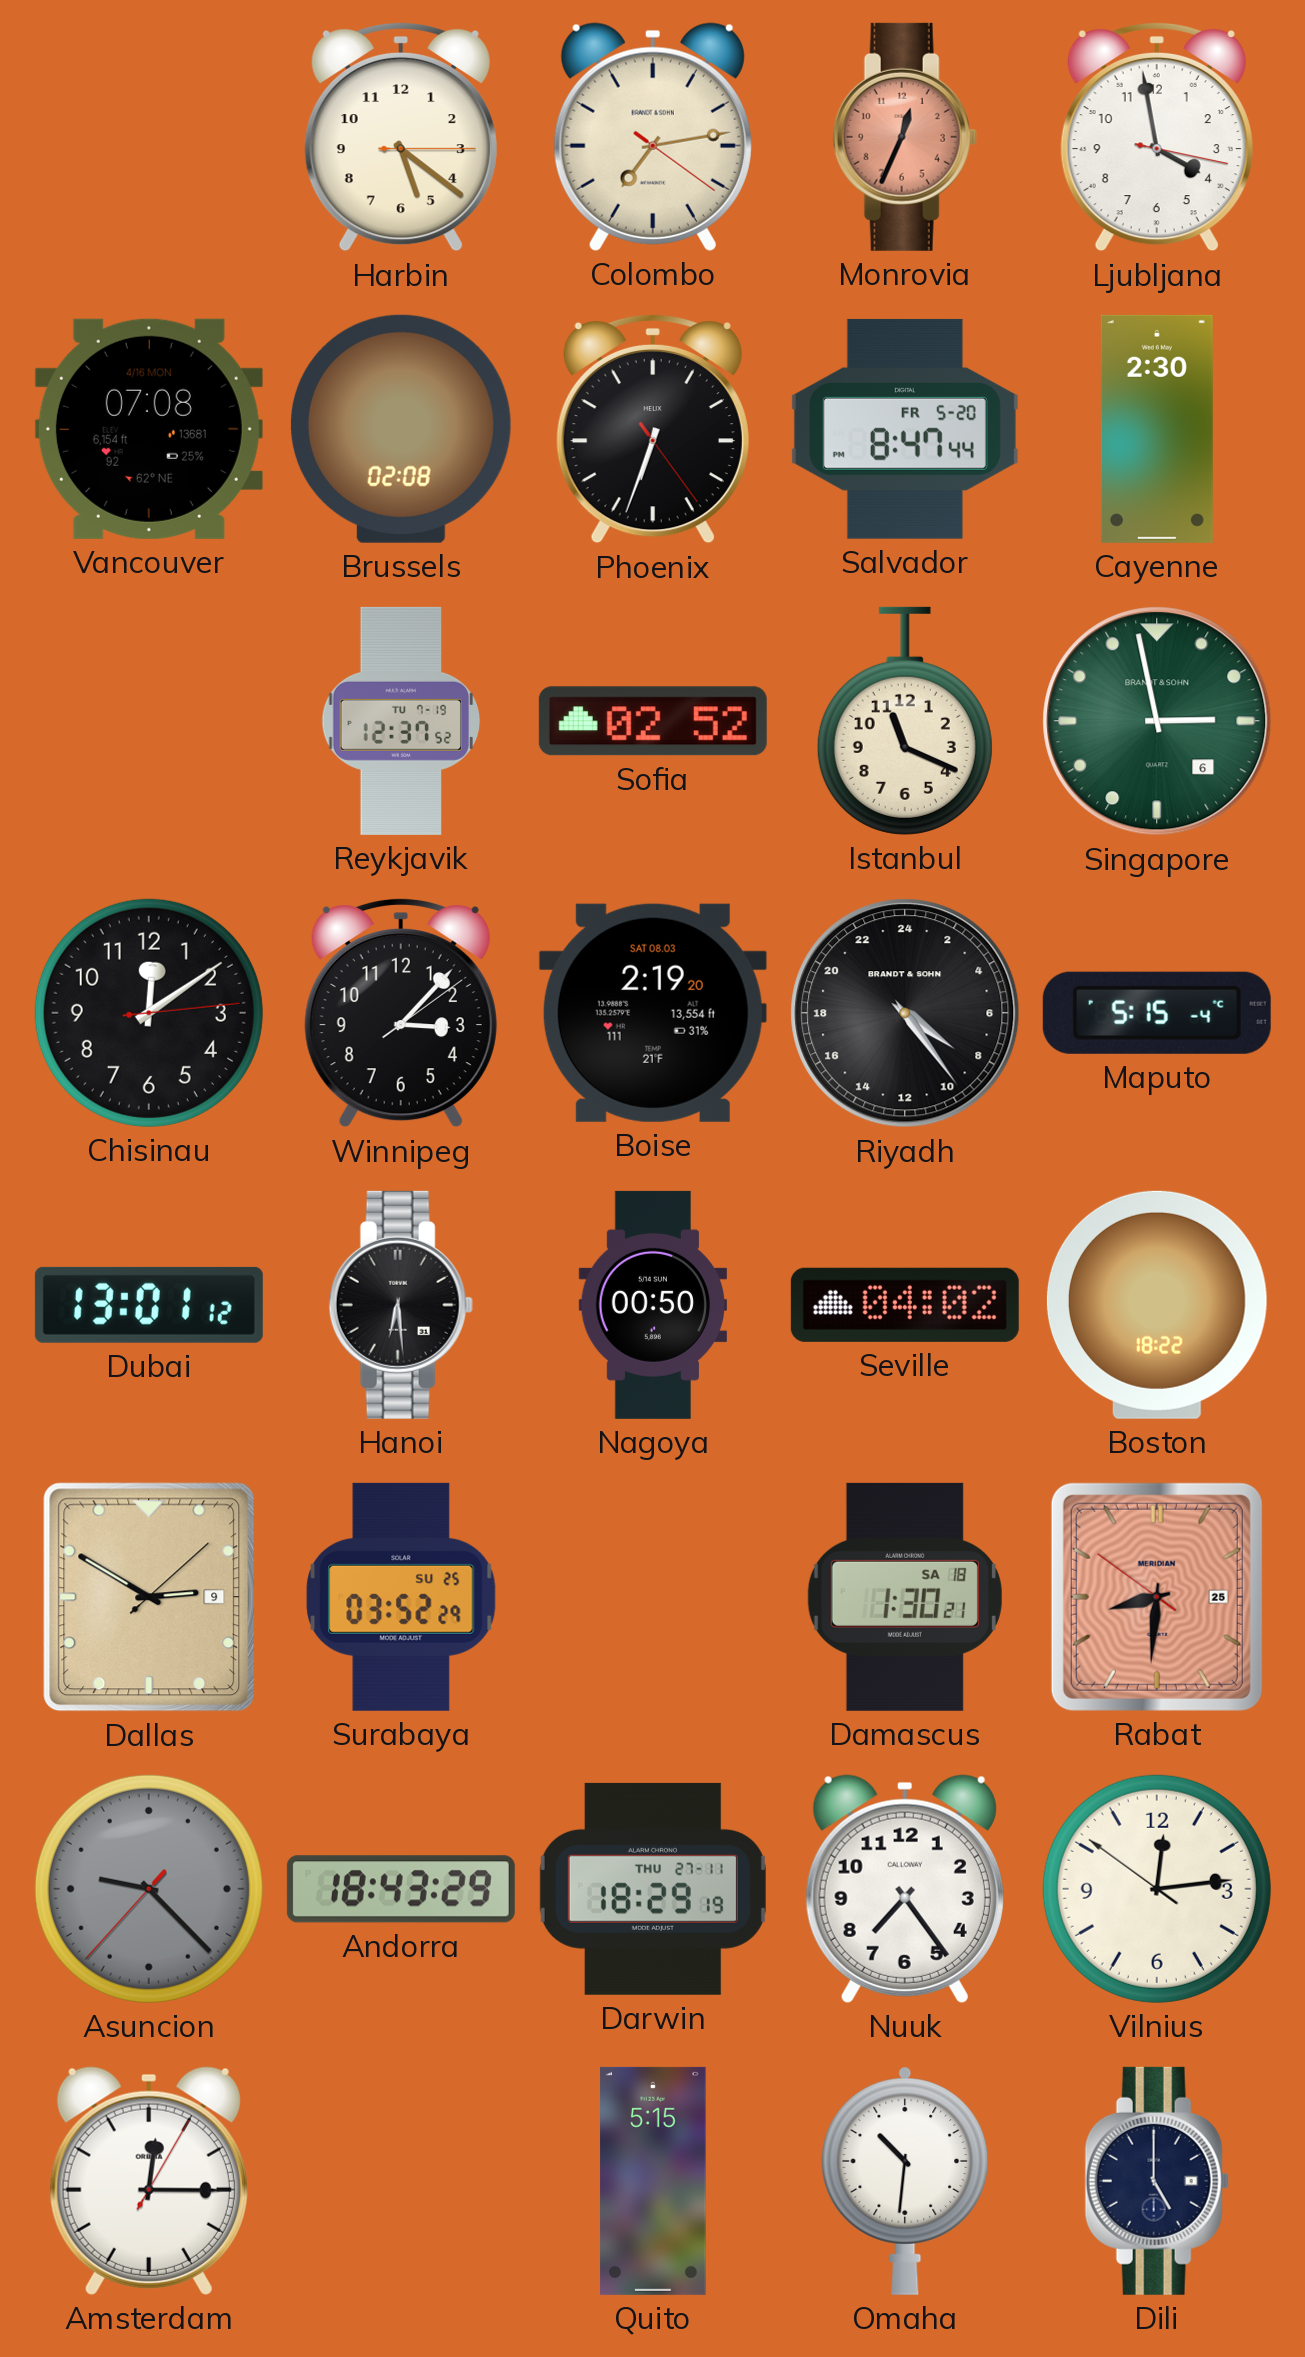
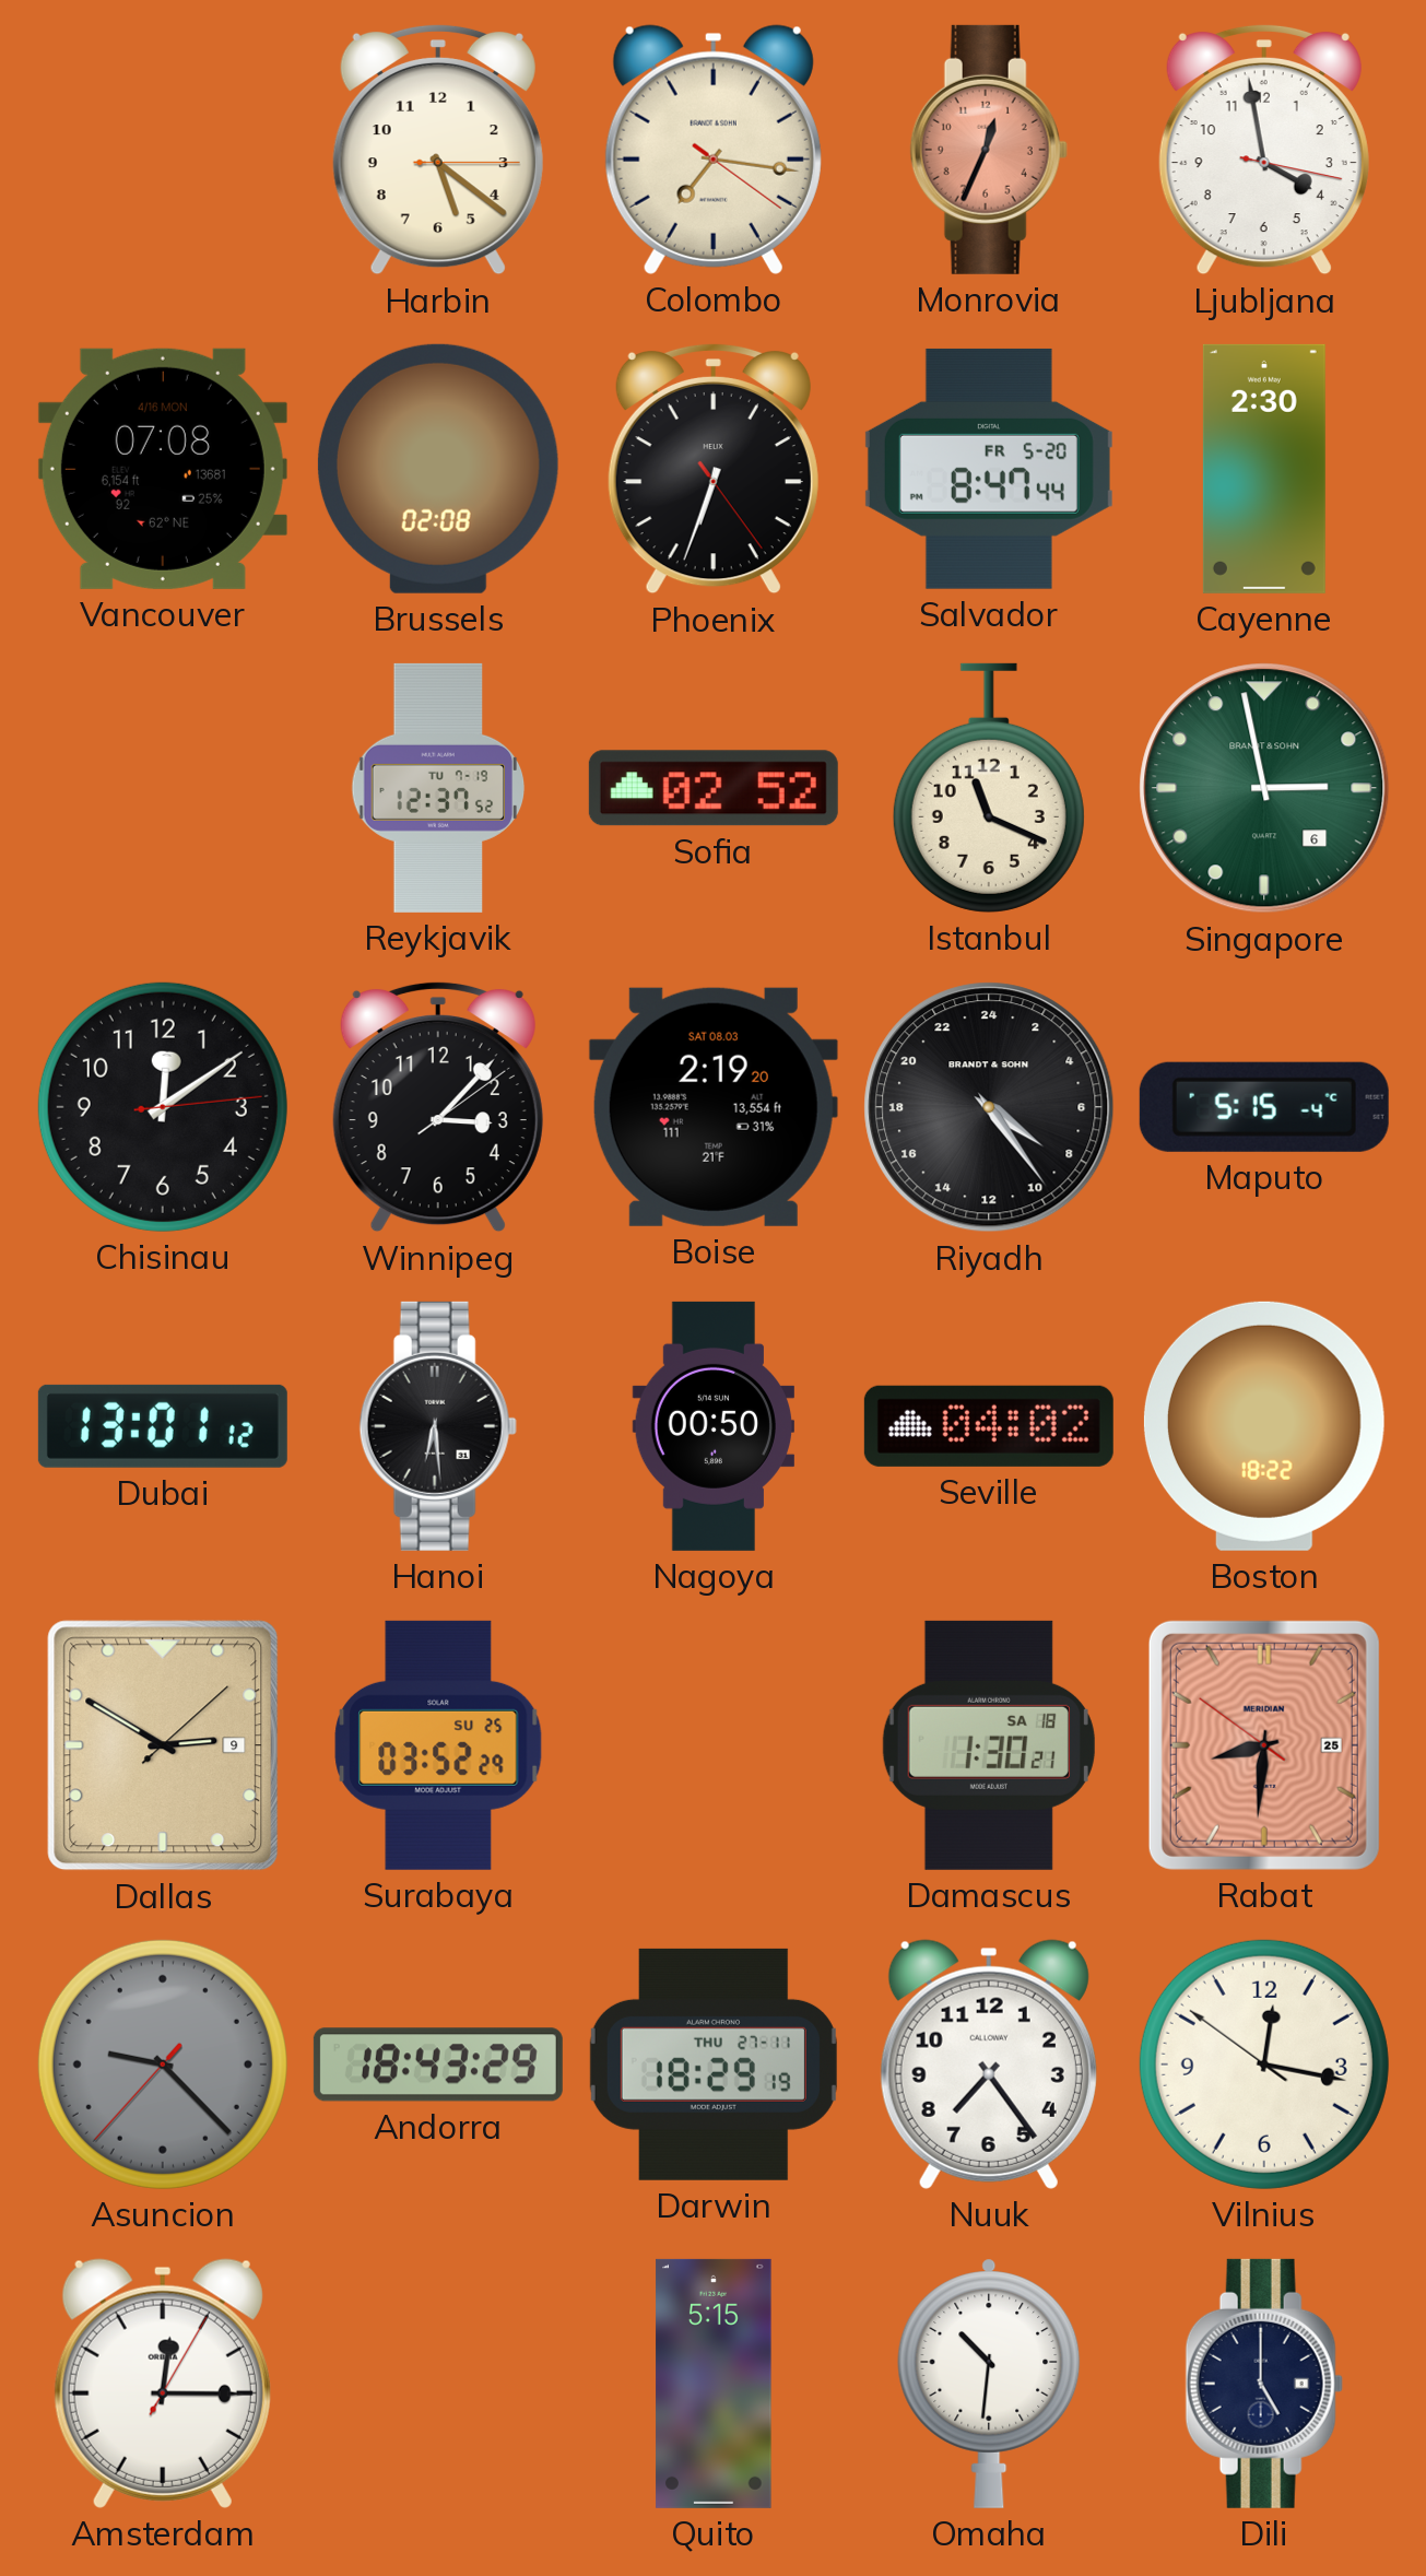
Colombo: 7:13 -> 7:16 (714, 150)
Vilnius: 12:13 -> 12:16 (1264, 2065)
